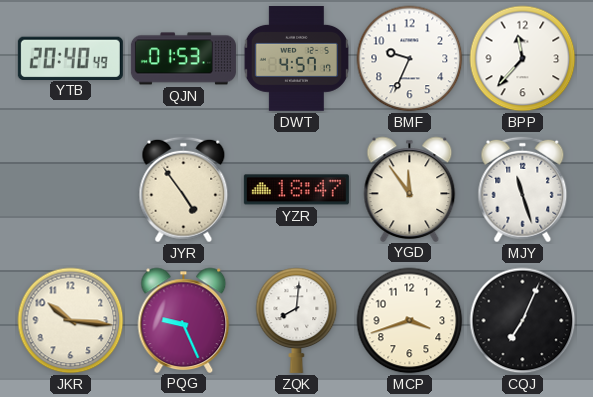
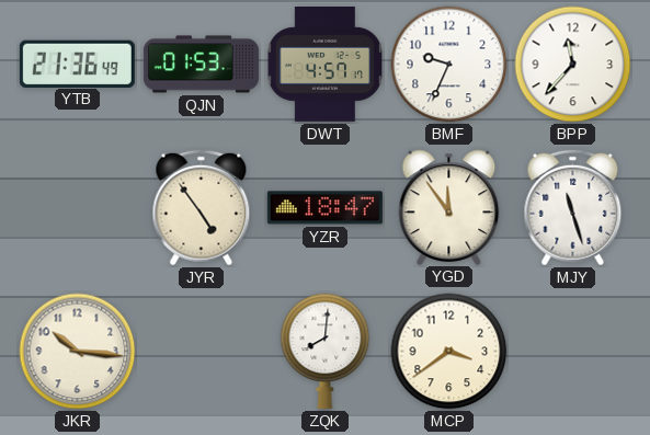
YTB: 20:40 -> 21:36 (77, 64)
PQG: 9:26 -> none (184, 320)
MCP: 3:42 -> 3:39 (449, 352)
CQJ: 7:04 -> none (523, 321)
